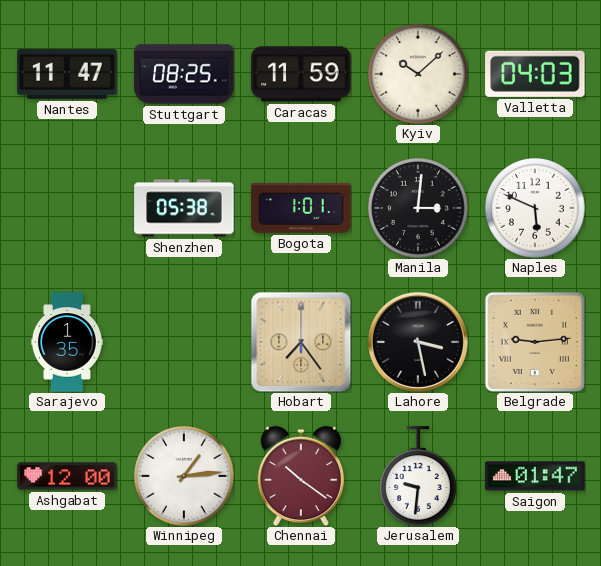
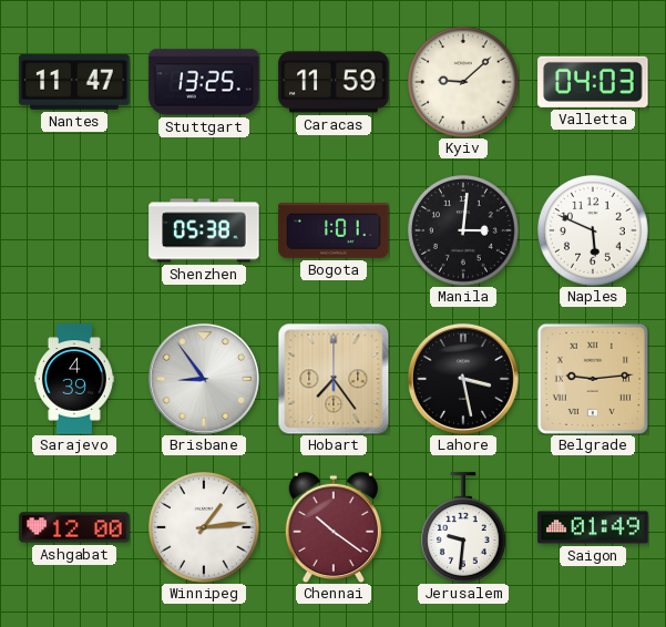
Stuttgart: 08:25 -> 13:25 (204, 82)
Kyiv: 10:08 -> 9:08 (464, 83)
Sarajevo: 1:35 -> 4:39 (74, 379)
Brisbane: none -> 8:54 (204, 379)
Saigon: 01:47 -> 01:49 (593, 527)
